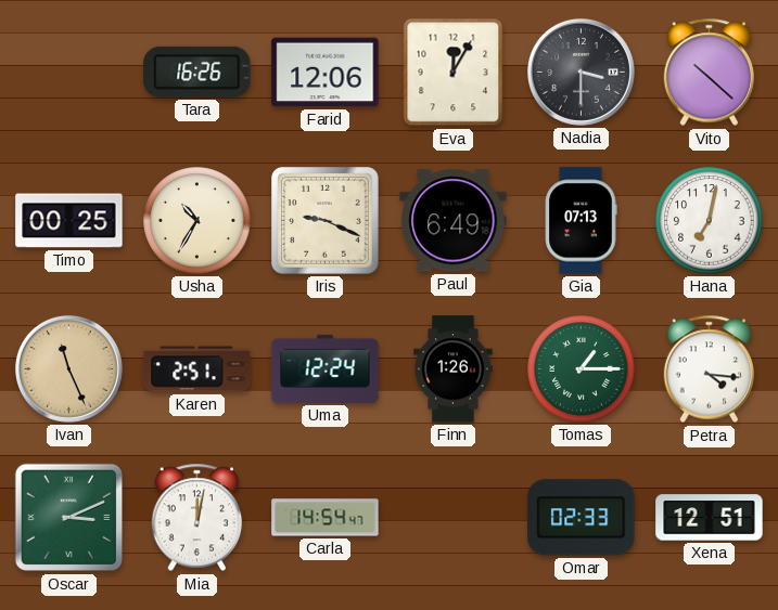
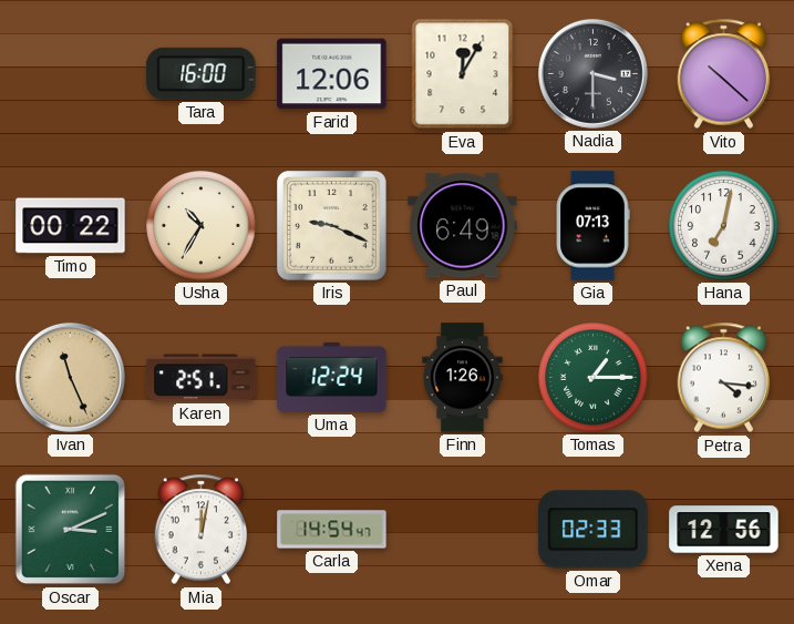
Tara: 16:26 -> 16:00 (202, 73)
Timo: 00:25 -> 00:22 (71, 226)
Xena: 12:51 -> 12:56 (724, 530)
